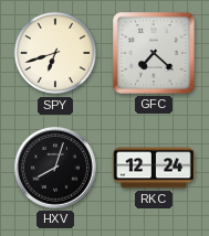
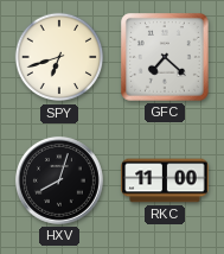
RKC: 12:24 -> 11:00 (165, 180)
